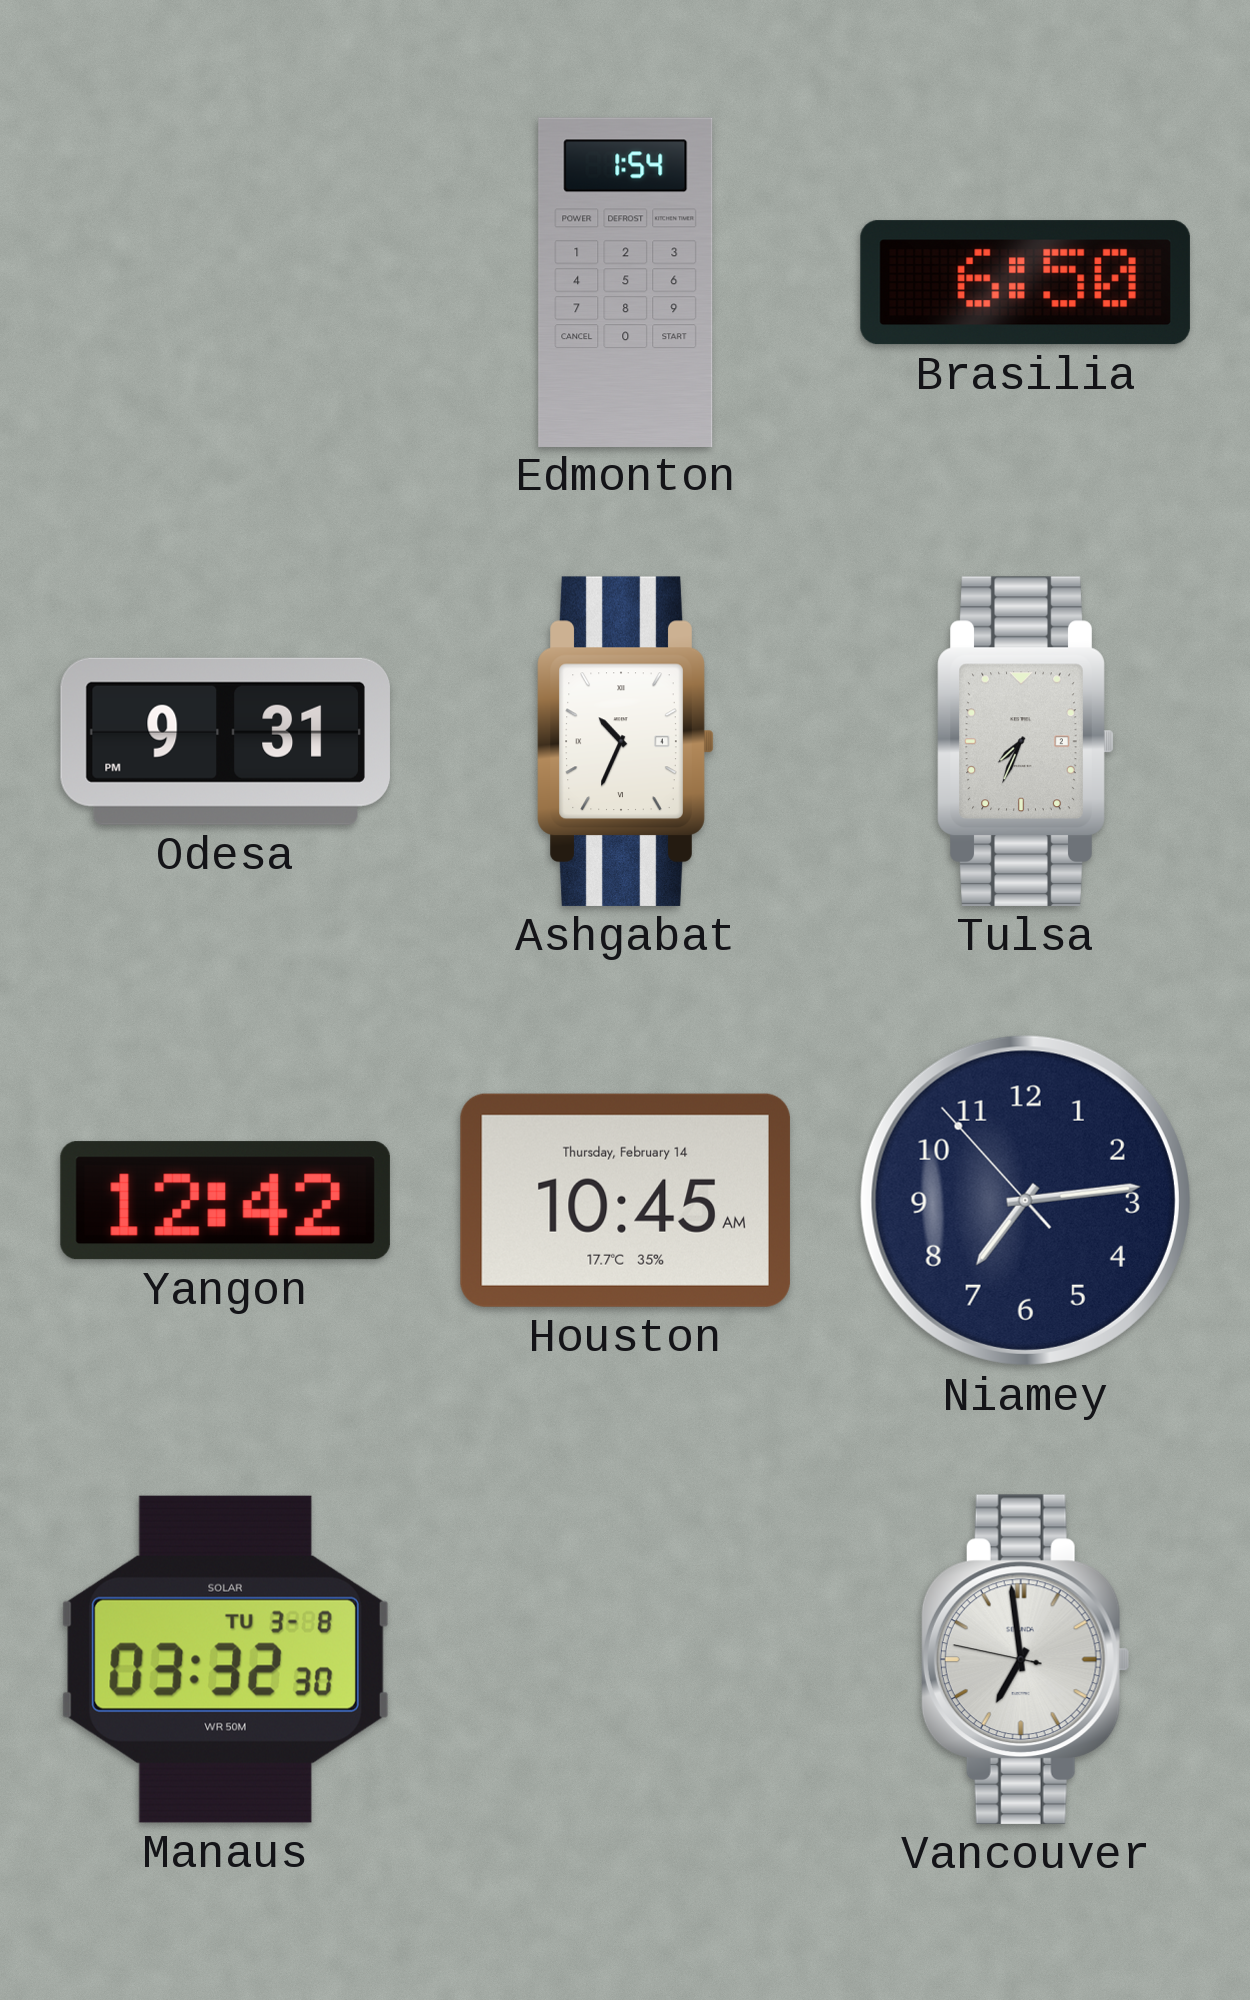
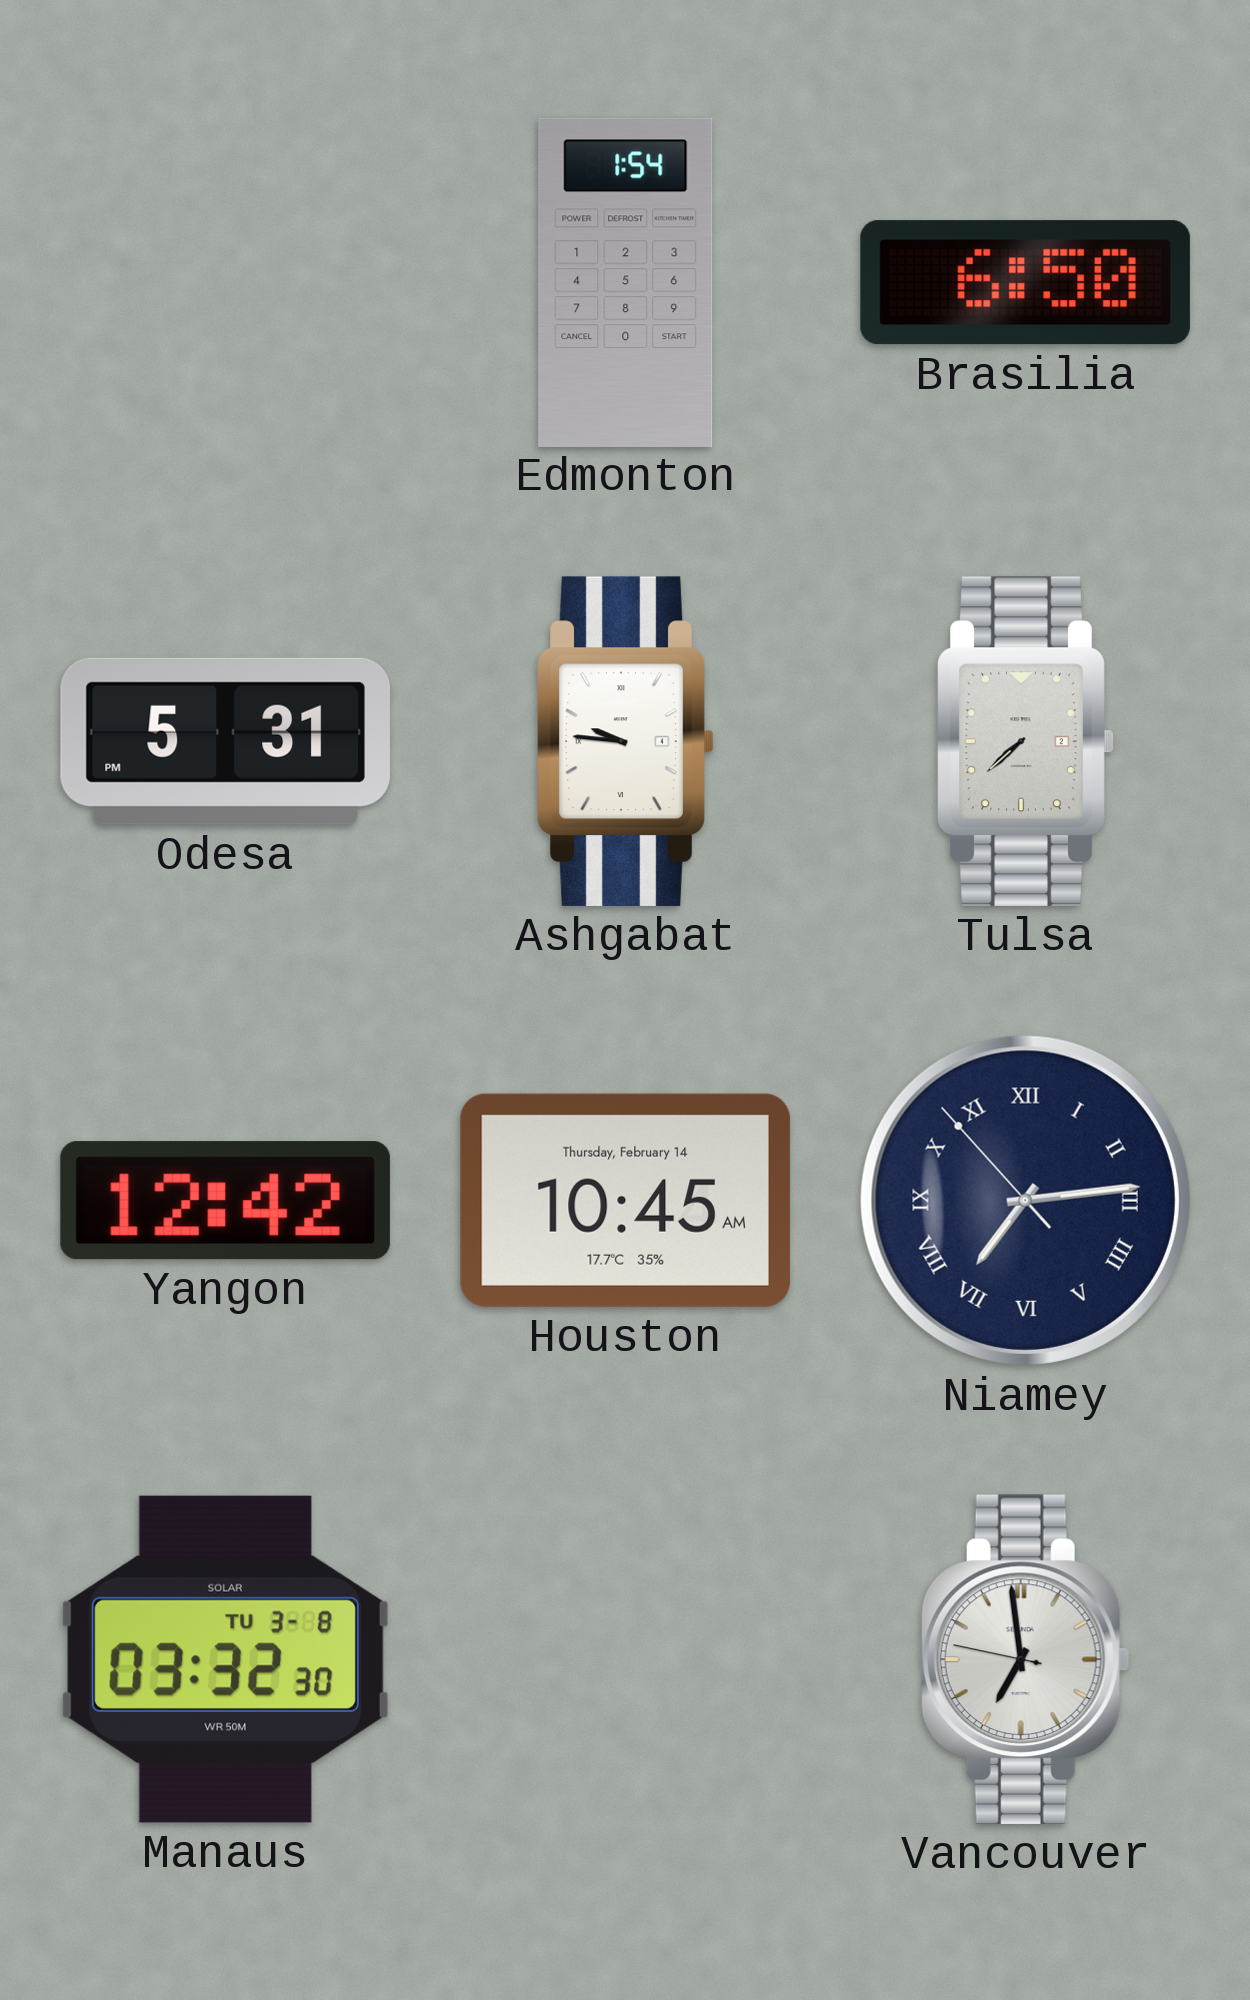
Odesa: 9:31 -> 5:31 (225, 741)
Ashgabat: 10:34 -> 9:46 (626, 741)
Tulsa: 7:34 -> 7:38 (1026, 741)
Niamey numerals: Arabic -> Roman (1025, 1200)
